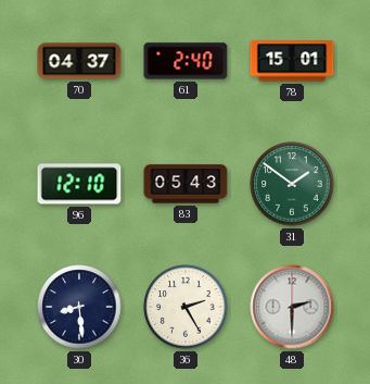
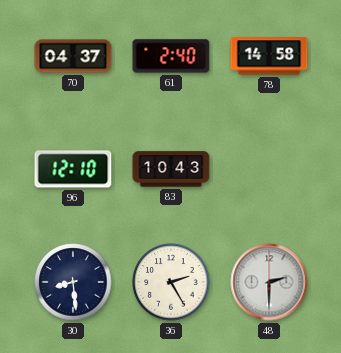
78: 15:01 -> 14:58 (269, 56)
83: 05:43 -> 10:43 (171, 169)
31: 1:51 -> none (292, 184)
